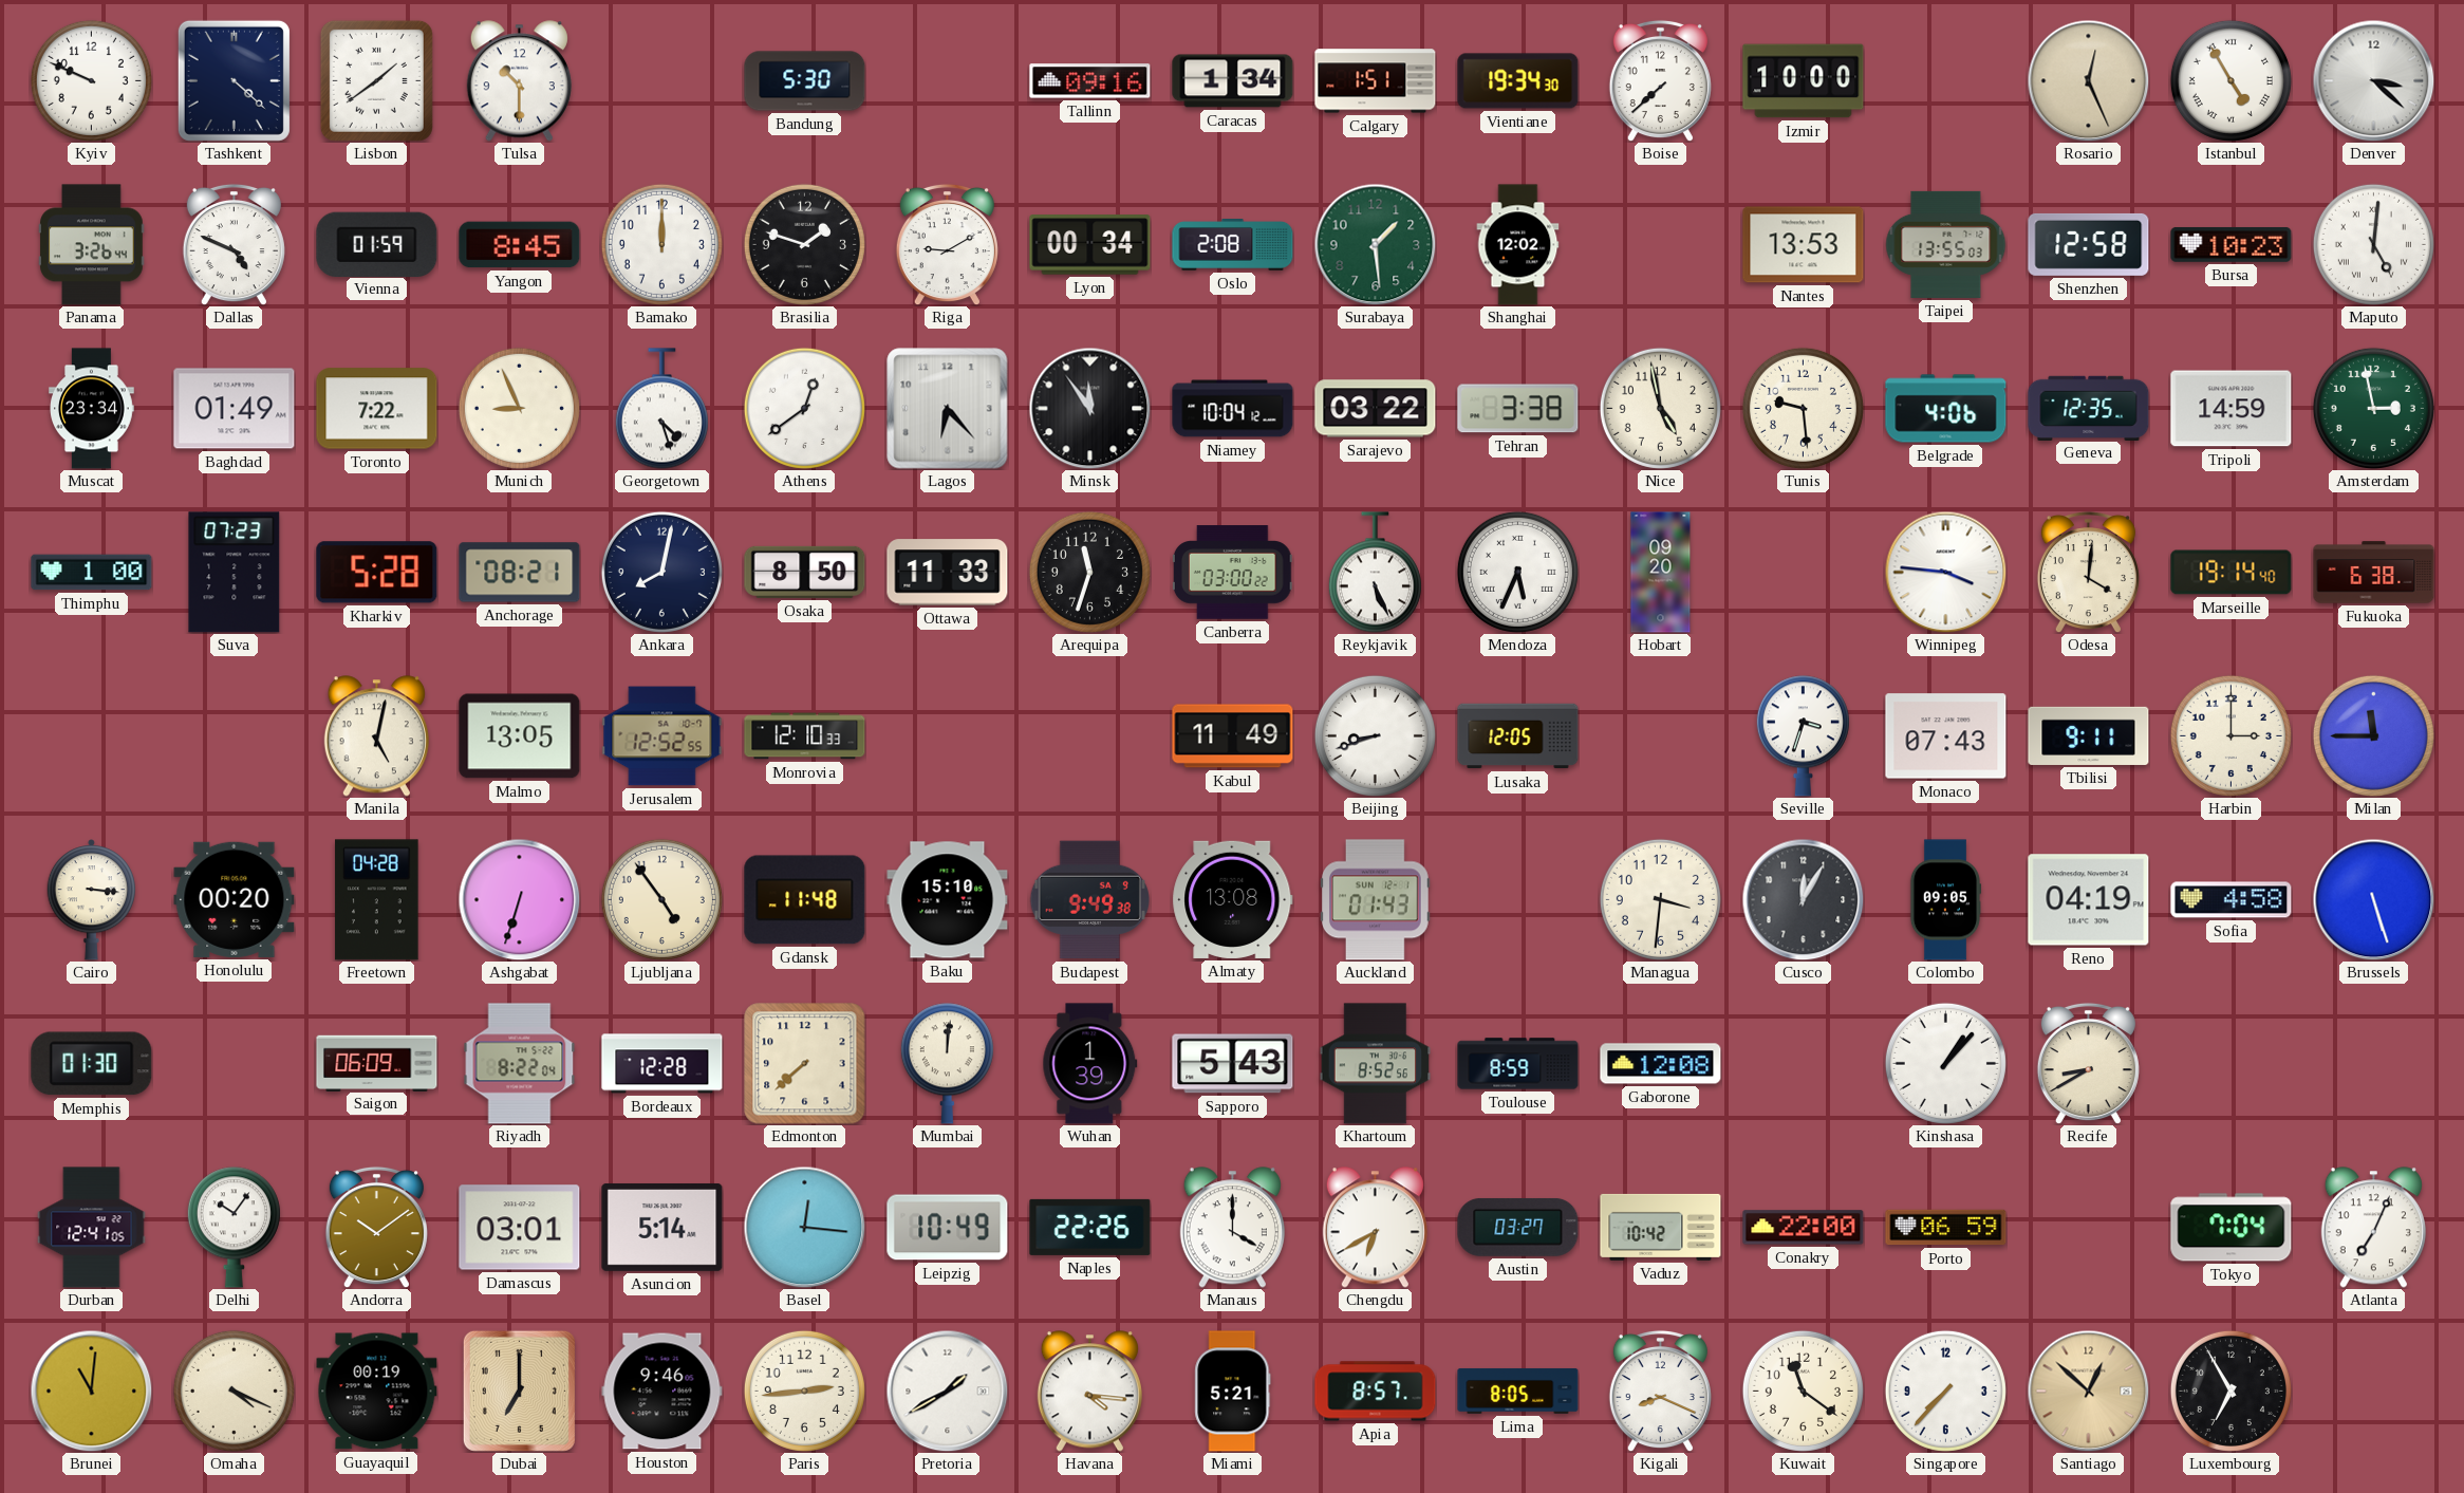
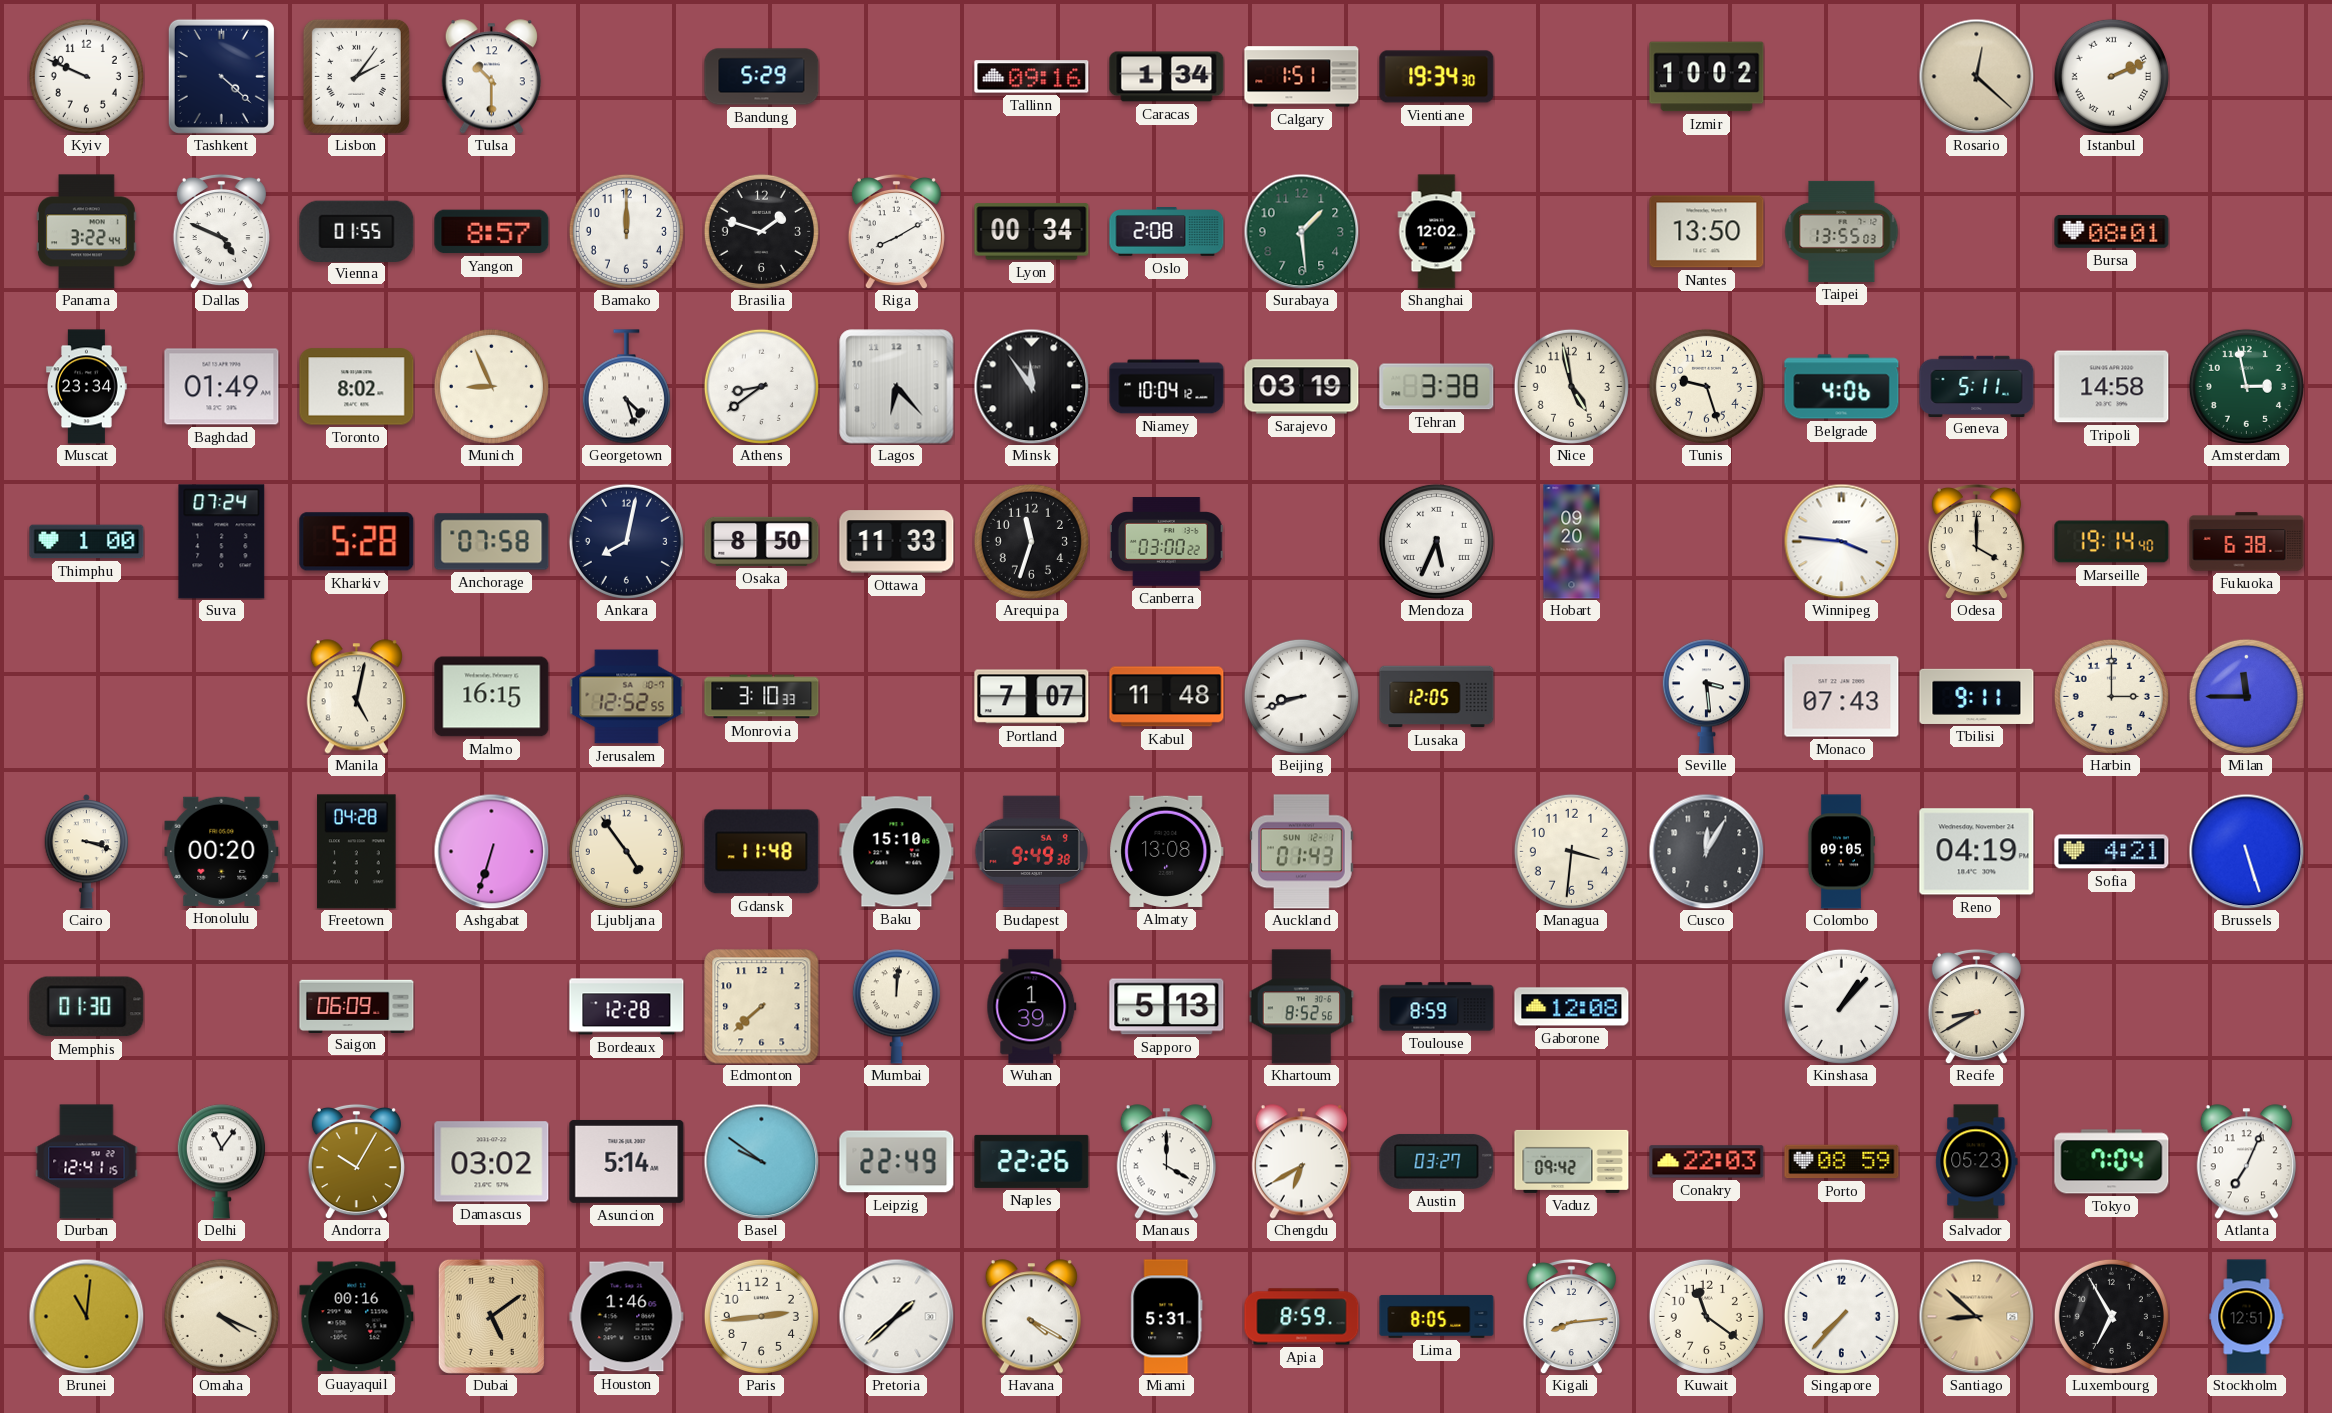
Lisbon: 1:39 -> 2:06 (356, 76)
Bandung: 5:30 -> 5:29 (762, 77)
Boise: 7:38 -> none (1660, 80)
Izmir: 10:00 -> 10:02 (1707, 77)
Rosario: 12:26 -> 12:22 (1976, 76)
Istanbul: 4:55 -> 2:11 (2111, 76)
Denver: 3:22 -> none (2373, 80)
Panama: 3:26 -> 3:22 (87, 232)
Vienna: 01:59 -> 01:55 (357, 231)
Yangon: 8:45 -> 8:57 (492, 232)
Riga: 9:10 -> 8:10 (896, 231)
Nantes: 13:53 -> 13:50 (1707, 232)
Shenzhen: 12:58 -> none (2089, 244)
Bursa: 10:23 -> 08:01 (2112, 231)
Maputo: 5:01 -> none (2373, 244)
Toronto: 7:22 -> 8:02 (357, 387)
Athens: 12:39 -> 8:39 (761, 386)
Sarajevo: 03:22 -> 03:19 (1302, 387)
Tunis: 9:29 -> 9:27 (1706, 386)
Geneva: 12:35 -> 5:11 (1977, 386)
Tripoli: 14:59 -> 14:58 (2112, 387)
Suva: 07:23 -> 07:24 (222, 542)
Anchorage: 08:21 -> 07:58 (492, 542)
Reykjavik: 5:26 -> none (1375, 573)
Odesa: 4:01 -> 4:00 (1976, 541)
Malmo: 13:05 -> 16:15 (492, 697)
Monrovia: 12:10 -> 3:10 (762, 697)
Portland: none -> 7:07 (1032, 697)
Kabul: 11:49 -> 11:48 (1167, 697)
Seville: 3:33 -> 3:29 (1706, 697)
Cairo: 3:16 -> 3:18 (87, 852)
Sofia: 4:58 -> 4:21 (2112, 852)
Riyadh: 8:22 -> none (520, 1064)
Sapporo: 5:43 -> 5:13 (1167, 1007)
Durban: 12:41:05 -> 12:41:15 (87, 1162)
Delhi: 10:06 -> 11:06 (221, 1162)
Andorra: 10:09 -> 10:05 (356, 1161)
Damascus: 03:01 -> 03:02 (492, 1162)
Basel: 12:16 -> 9:51 (761, 1161)
Leipzig: 10:49 -> 22:49 (897, 1162)
Vaduz: 10:42 -> 09:42 (1572, 1161)
Conakry: 22:00 -> 22:03 (1707, 1162)
Porto: 06:59 -> 08:59 (1842, 1162)
Salvador: none -> 05:23 (1977, 1162)
Guayaquil: 00:19 -> 00:16 (357, 1317)
Dubai: 7:00 -> 5:09 (491, 1316)
Houston: 9:46 -> 1:46 (627, 1317)
Pretoria: 1:40 -> 1:38 (896, 1316)
Havana: 4:16 -> 4:20 (1031, 1317)
Miami: 5:21 -> 5:31 (1167, 1317)
Apia: 8:57 -> 8:59 (1302, 1317)
Kigali: 8:19 -> 8:14 (1571, 1316)
Santiago: 12:52 -> 8:52 (1976, 1316)
Stockholm: none -> 12:51 (2247, 1317)
